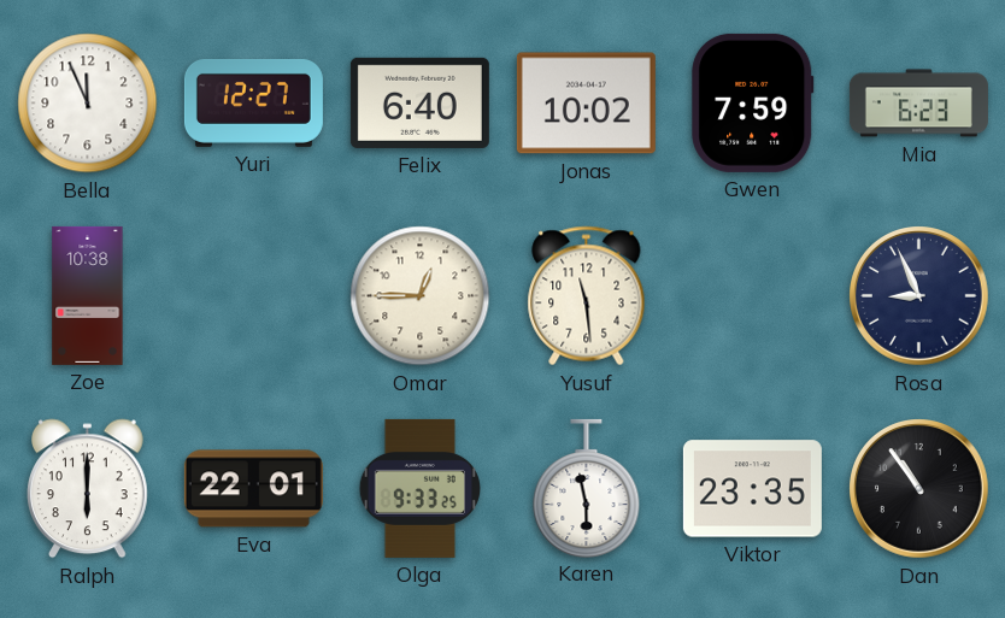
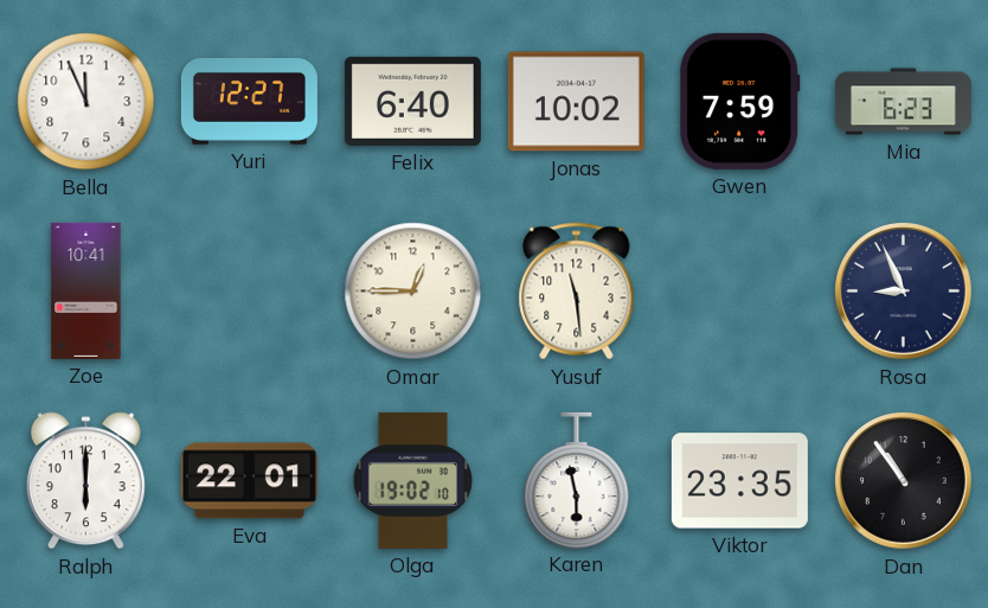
Zoe: 10:38 -> 10:41 (86, 290)
Olga: 9:33 -> 19:02 (412, 480)
